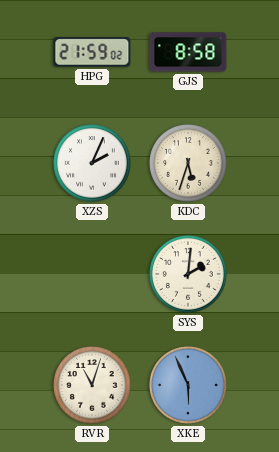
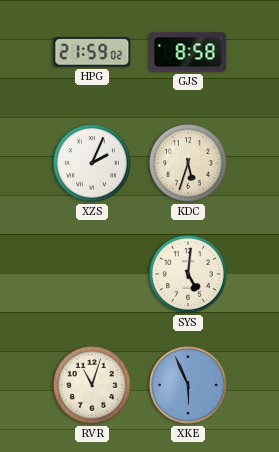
SYS: 2:01 -> 5:01 (188, 274)
